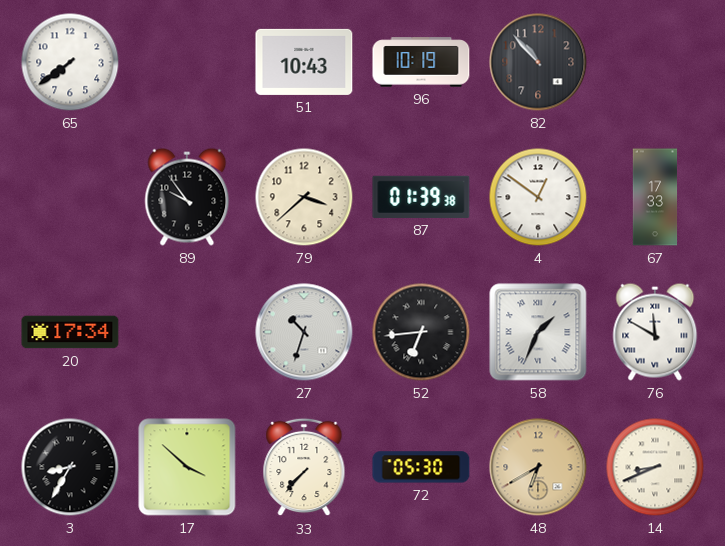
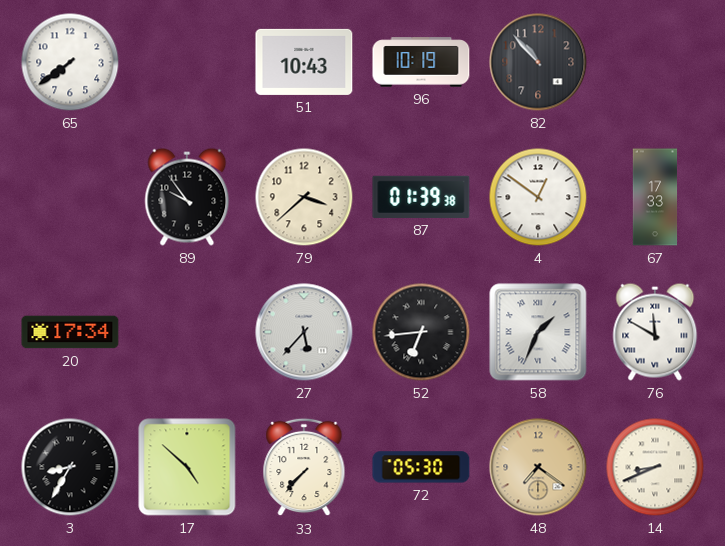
27: 10:33 -> 5:37 (304, 332)
17: 3:52 -> 4:52 (187, 467)
48: 6:40 -> 7:21 (538, 467)
